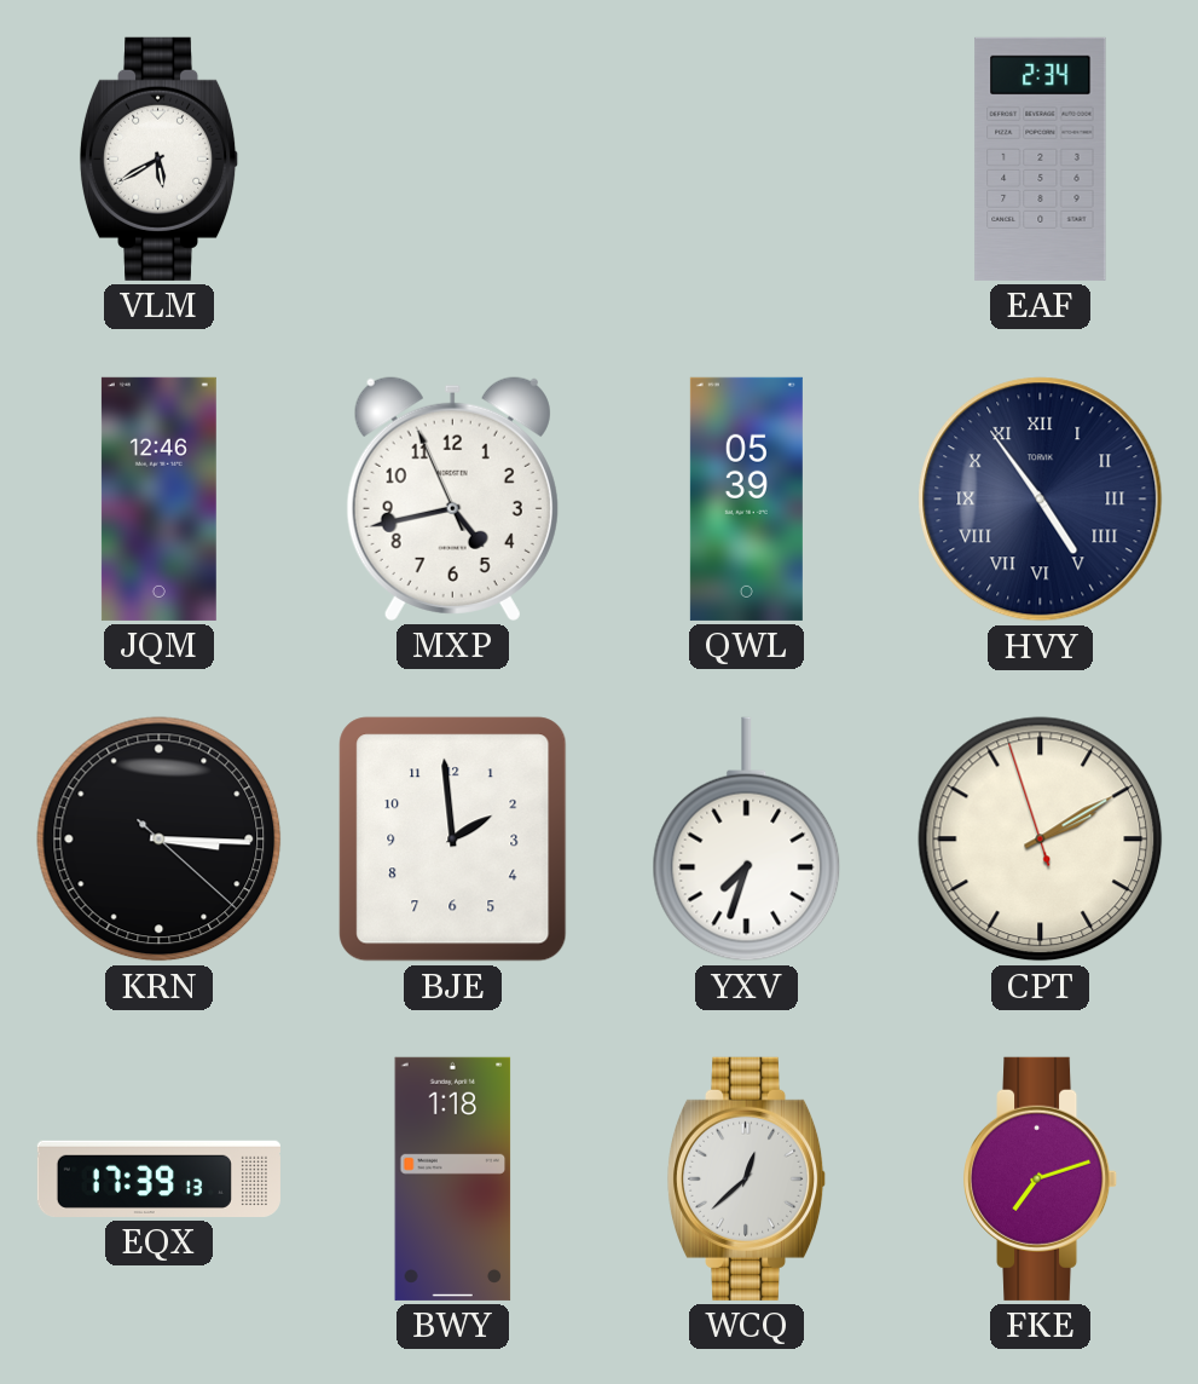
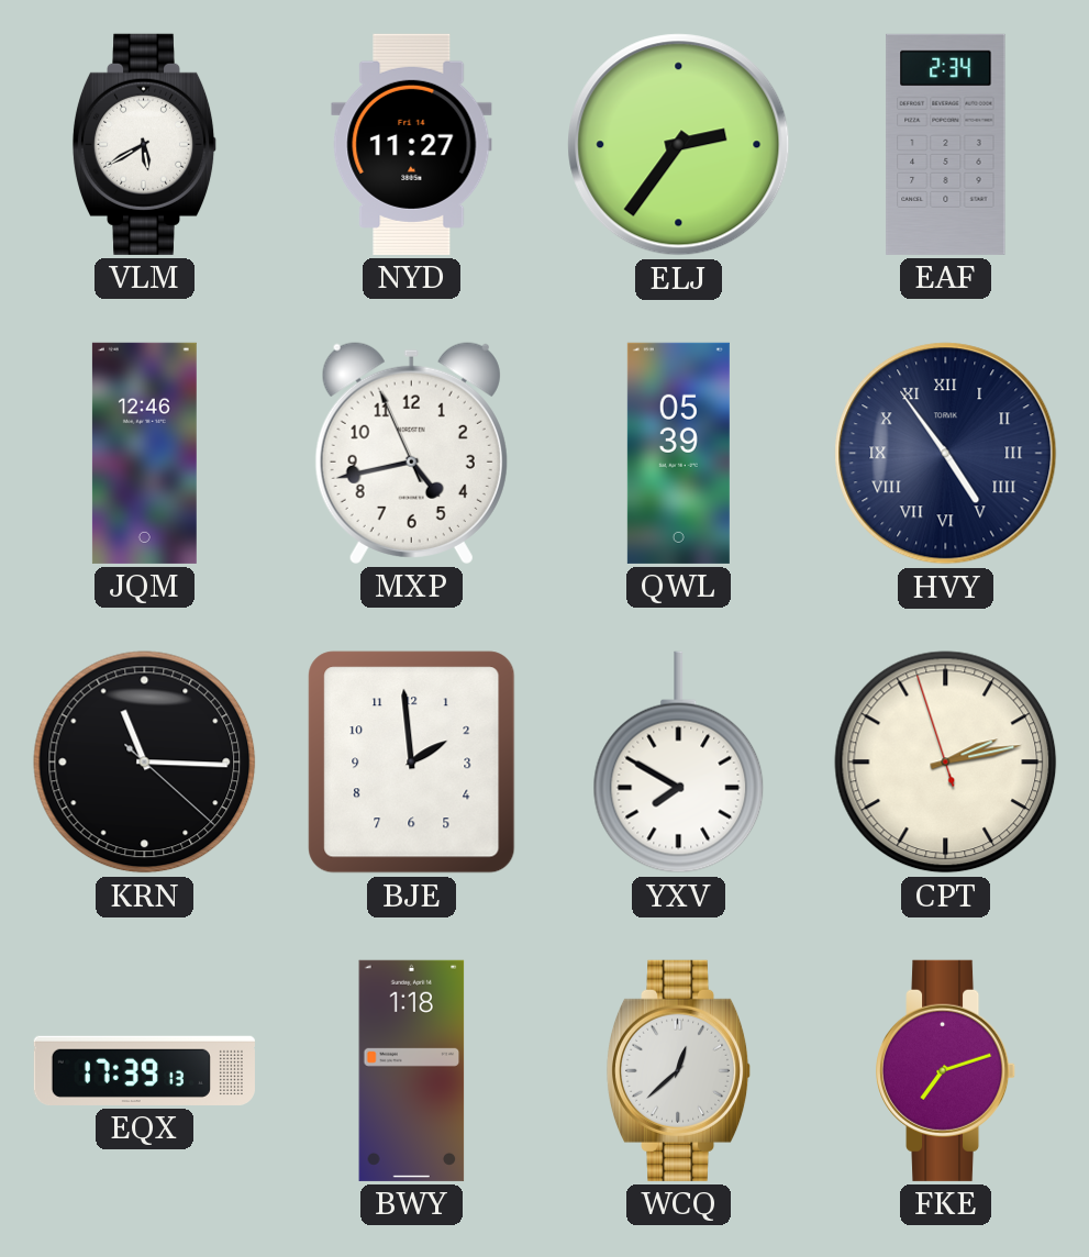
NYD: none -> 11:27 (412, 144)
ELJ: none -> 2:36 (679, 145)
KRN: 3:15 -> 11:15 (145, 763)
YXV: 7:33 -> 7:50 (679, 763)
CPT: 2:09 -> 2:12 (946, 763)
